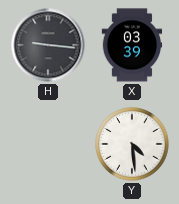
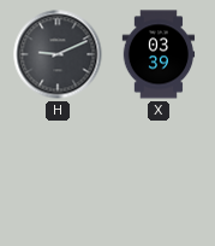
H: 9:16 -> 9:11 (58, 54)
Y: 4:29 -> none (132, 144)
